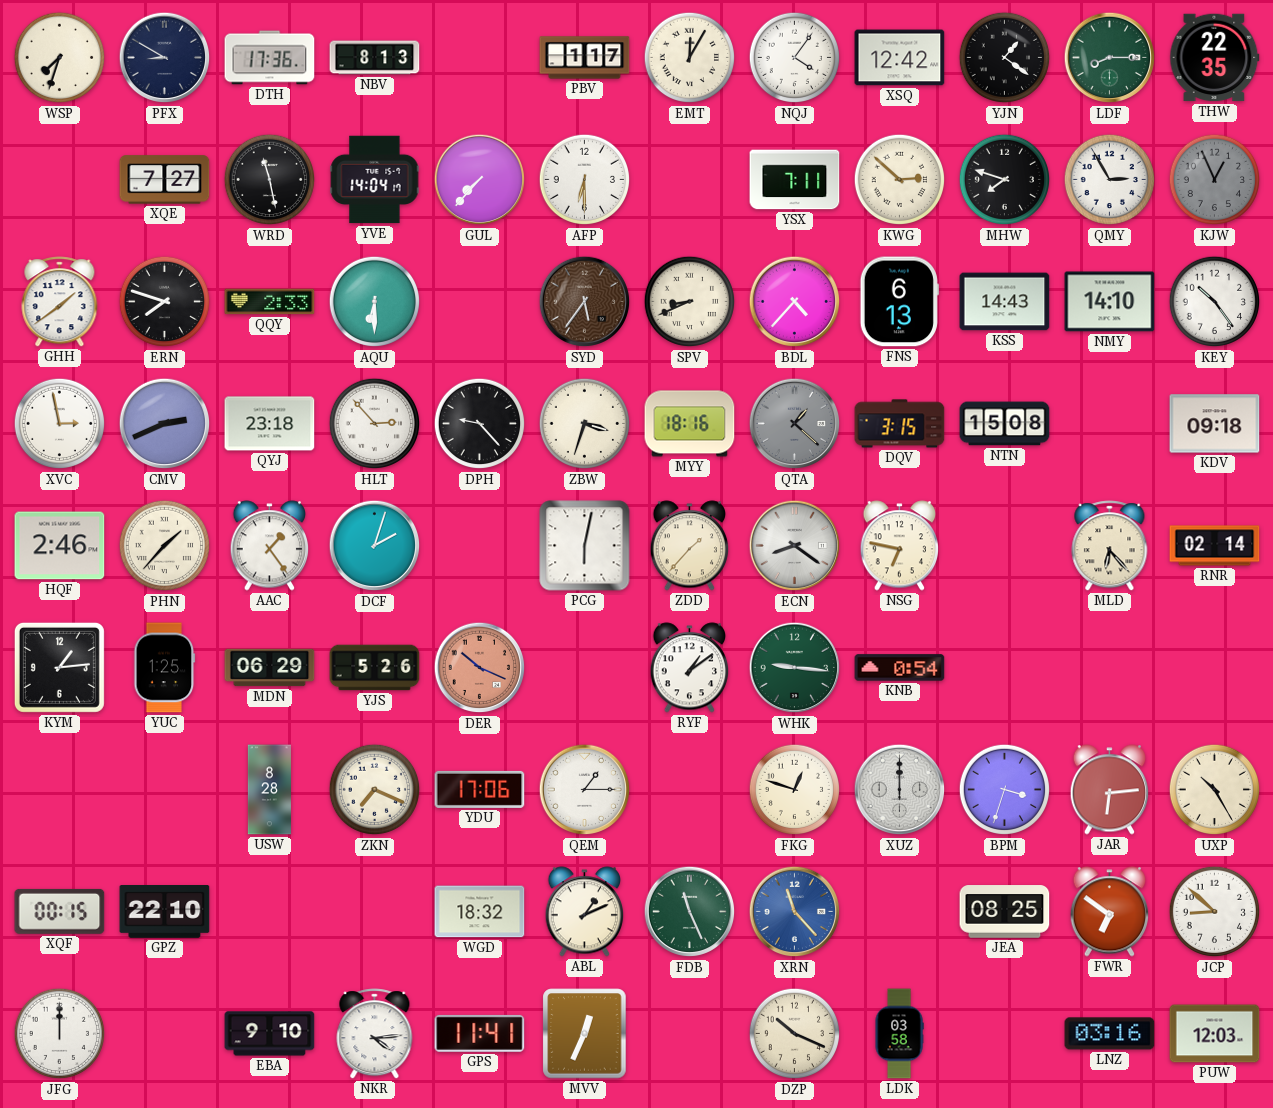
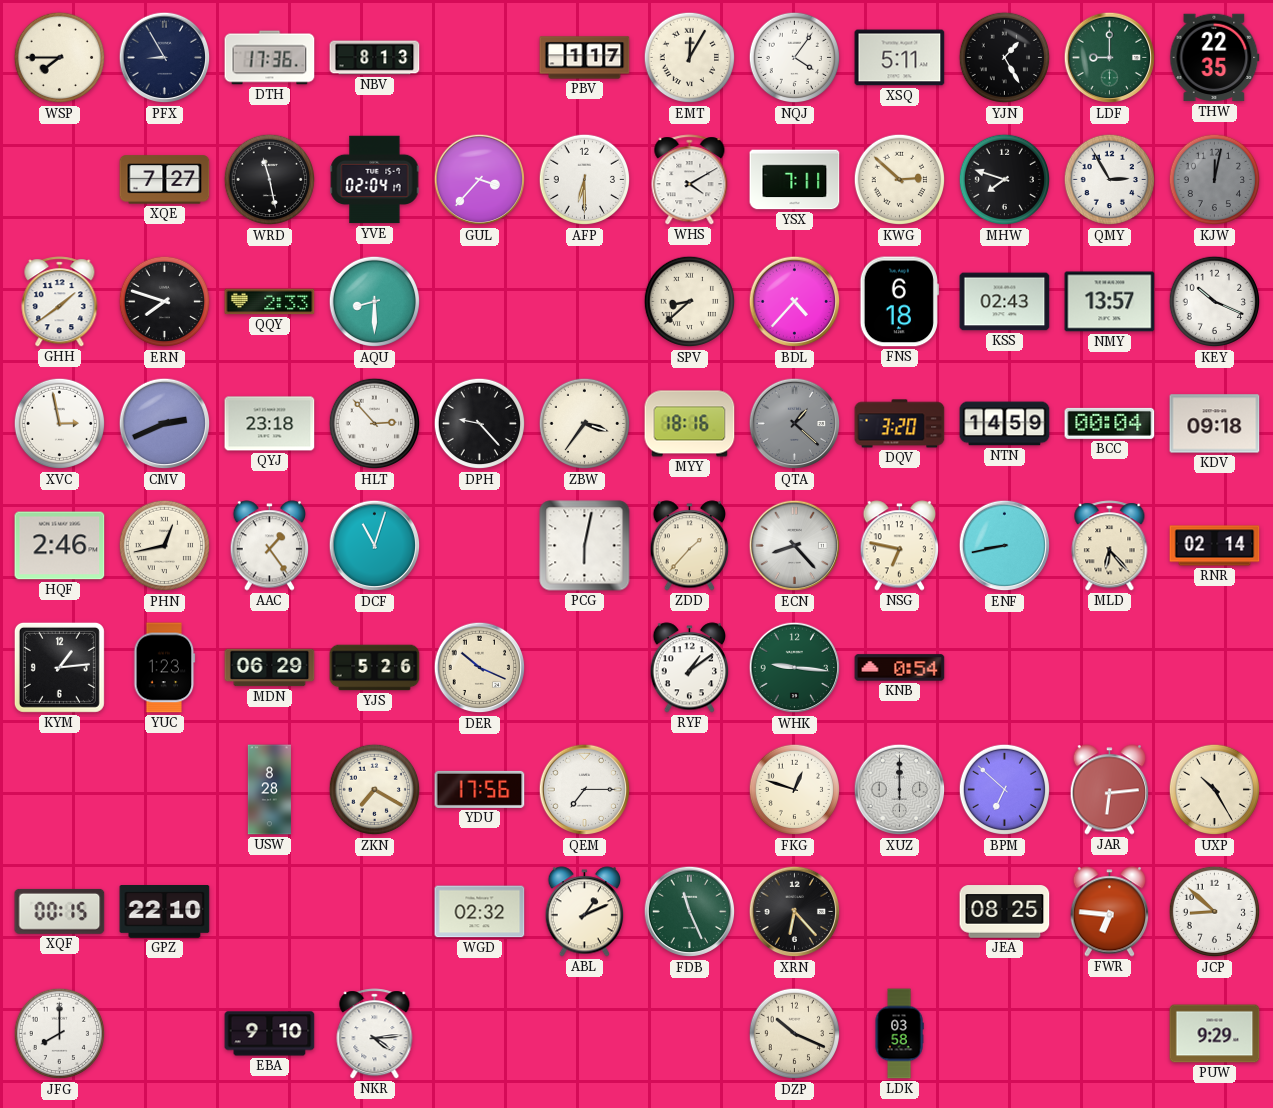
WSP: 7:33 -> 7:45 (60, 58)
PFX: 8:50 -> 8:55 (165, 58)
XSQ: 12:42 -> 5:11 (900, 58)
YJN: 1:21 -> 1:25 (1005, 58)
LDF: 8:15 -> 9:00 (1110, 58)
YVE: 14:04 -> 02:04 (375, 180)
GUL: 7:37 -> 3:37 (480, 180)
WHS: none -> 4:10 (690, 180)
KJW: 12:56 -> 12:02 (1215, 180)
AQU: 6:30 -> 8:30 (375, 302)
SYD: 5:36 -> none (585, 302)
SPV: 8:41 -> 8:38 (690, 302)
FNS: 6:13 -> 6:18 (899, 302)
KSS: 14:43 -> 02:43 (1005, 302)
NMY: 14:10 -> 13:57 (1110, 302)
KEY: 10:24 -> 10:19 (1215, 302)
ZBW: 3:33 -> 3:36 (585, 424)
DQV: 3:15 -> 3:20 (900, 424)
NTN: 15:08 -> 14:59 (1005, 424)
BCC: none -> 00:04 (1110, 423)
PHN: 1:37 -> 12:43 (165, 546)
DCF: 2:03 -> 11:03 (375, 546)
ECN: 8:21 -> 8:23 (795, 546)
ENF: none -> 8:43 (1005, 546)
YUC: 1:25 -> 1:23 (165, 668)
DER dial: salmon -> cream (480, 668)
ZKN: 7:19 -> 7:20 (375, 790)
YDU: 17:06 -> 17:56 (480, 789)
QEM: 1:15 -> 7:15 (585, 790)
BPM: 3:33 -> 6:52 (1005, 790)
WGD: 18:32 -> 02:32 (480, 912)
XRN: 11:23 -> 6:23 (795, 912)
XRN dial: blue -> black (795, 912)
FWR: 6:51 -> 6:46 (1110, 912)
JFG: 12:00 -> 8:00 (60, 1034)
GPS: 11:41 -> none (480, 1033)
MVV: 12:34 -> none (585, 1034)
LNZ: 03:16 -> none (1110, 1034)
PUW: 12:03 -> 9:29 (1215, 1034)
